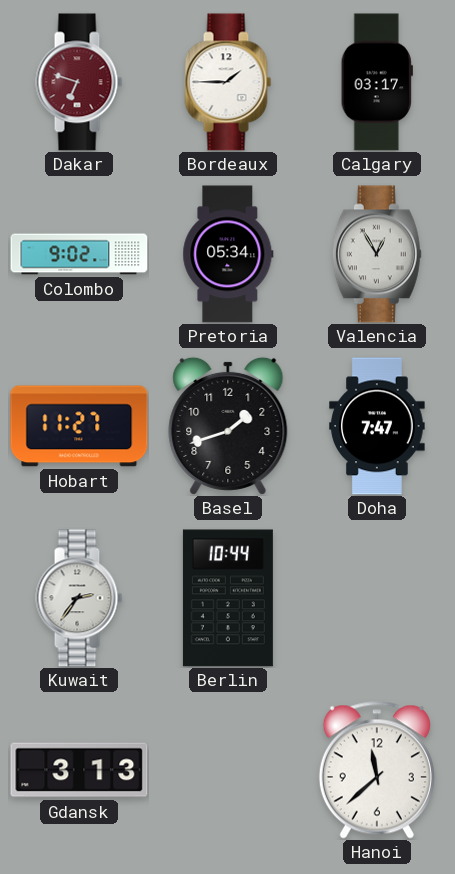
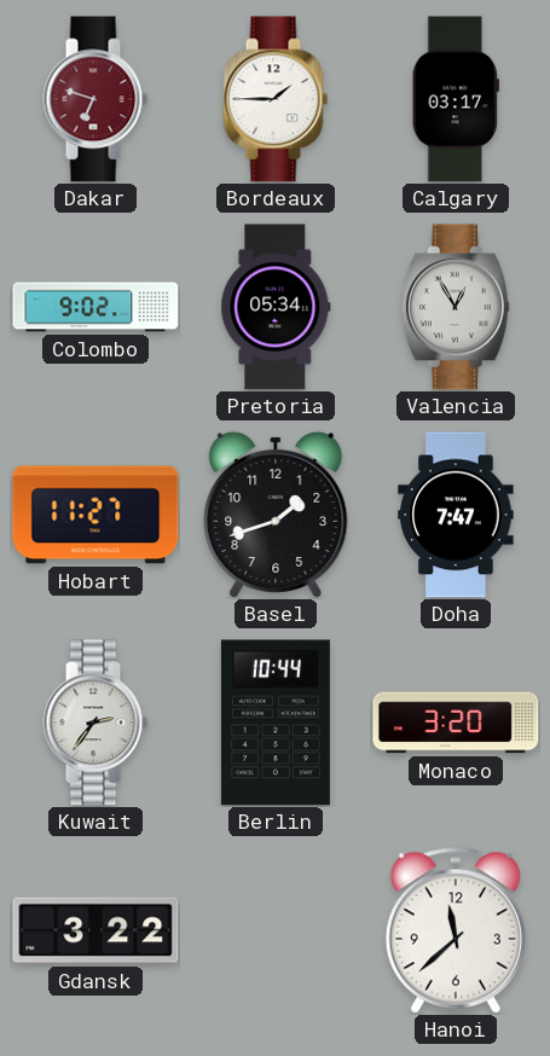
Monaco: none -> 3:20 (456, 723)
Gdansk: 3:13 -> 3:22 (95, 930)
